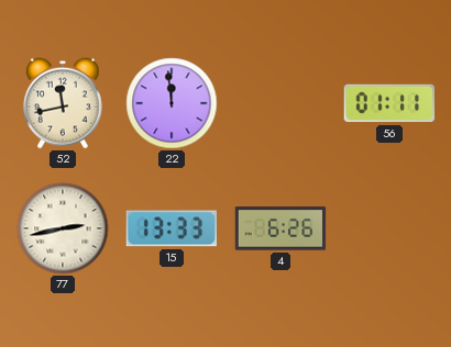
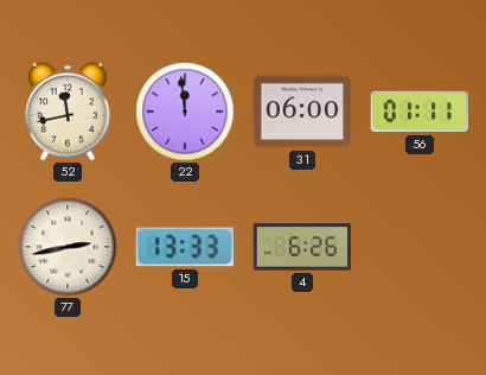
31: none -> 06:00 (302, 112)
